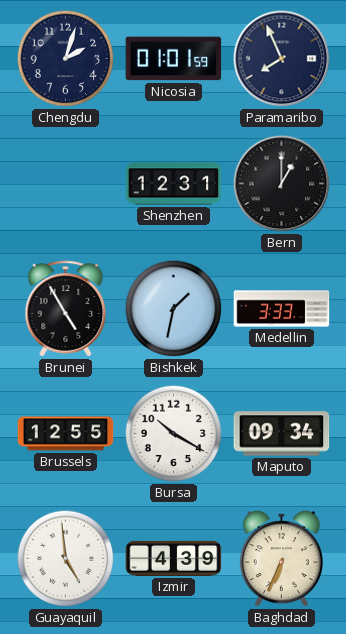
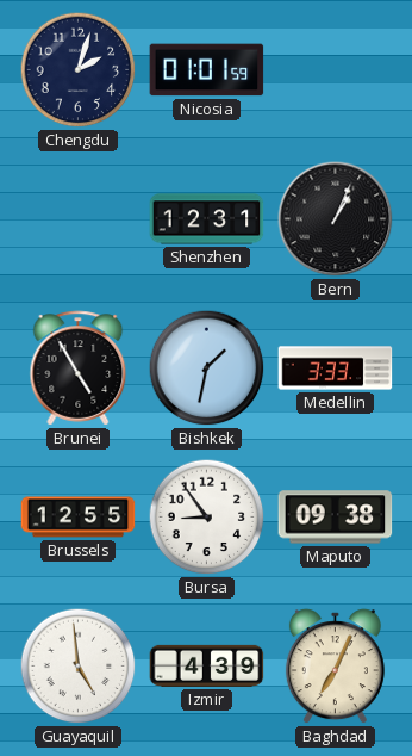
Paramaribo: 7:56 -> none (282, 59)
Bern: 1:00 -> 1:04 (336, 219)
Bursa: 10:20 -> 8:54 (207, 518)
Maputo: 09:34 -> 09:38 (336, 518)
Baghdad: 6:34 -> 7:04 (335, 667)
